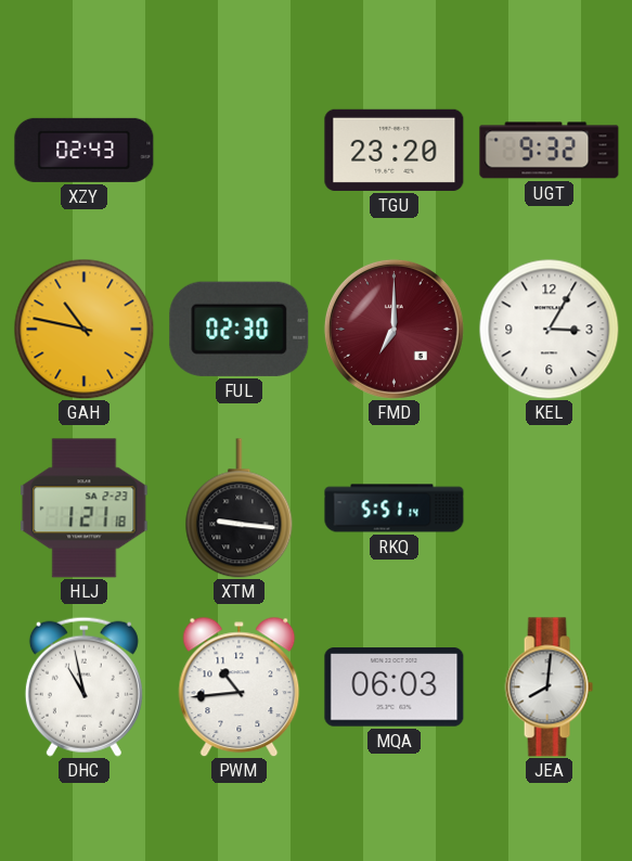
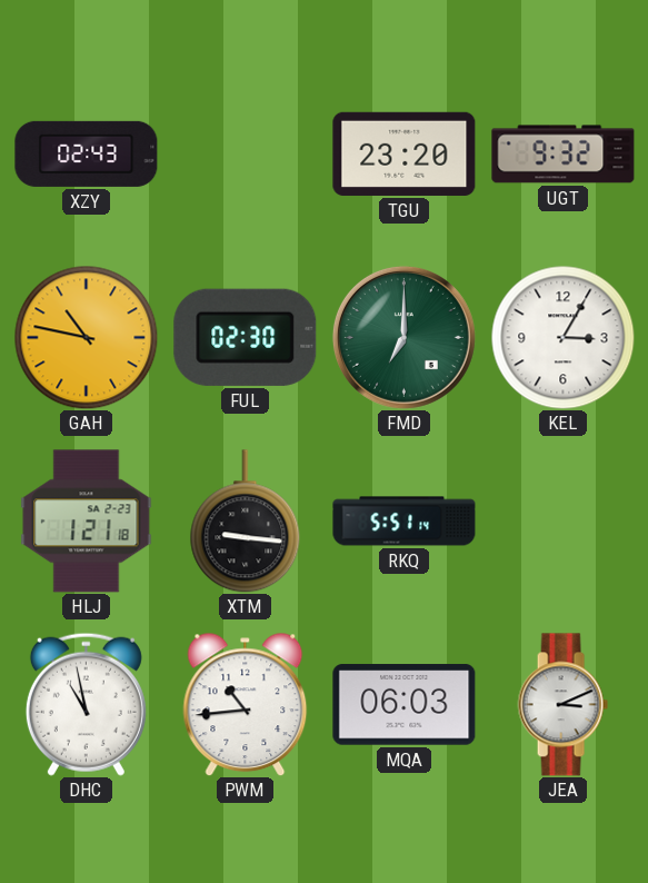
FMD dial: burgundy -> green (403, 337)
JEA: 8:01 -> 3:11 (562, 705)
